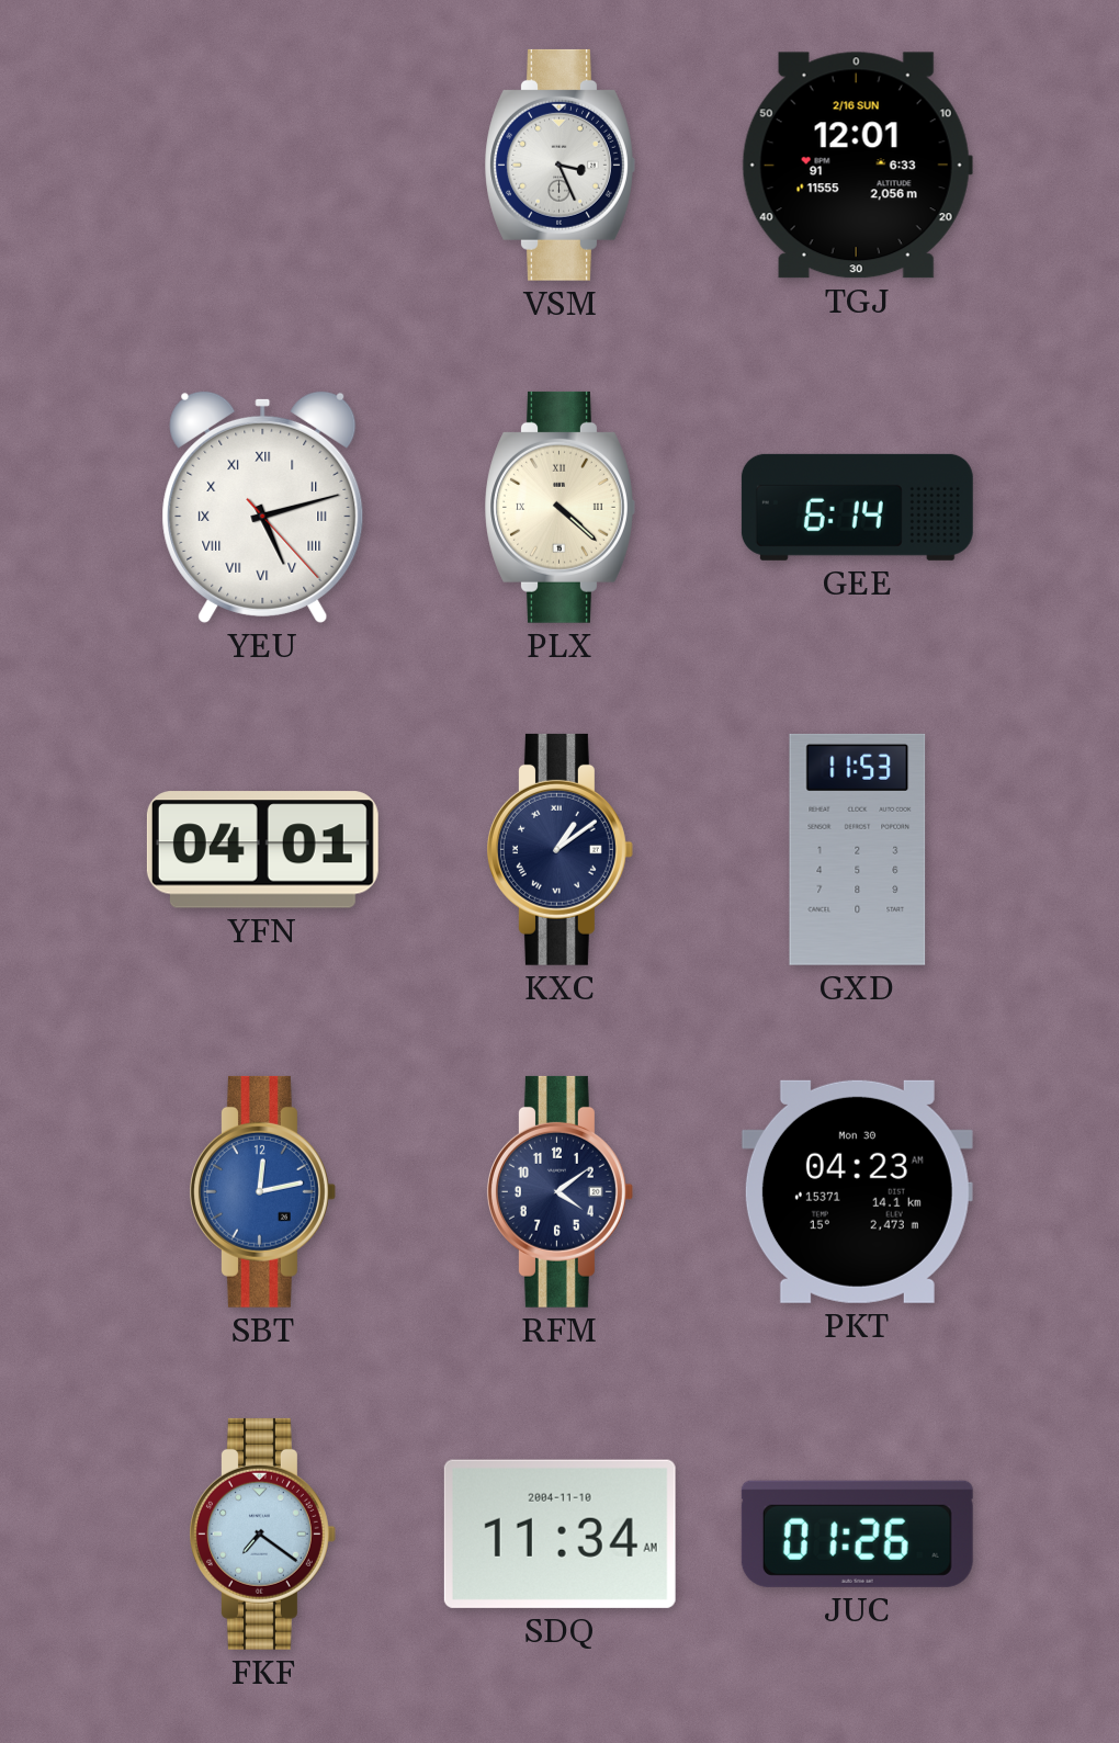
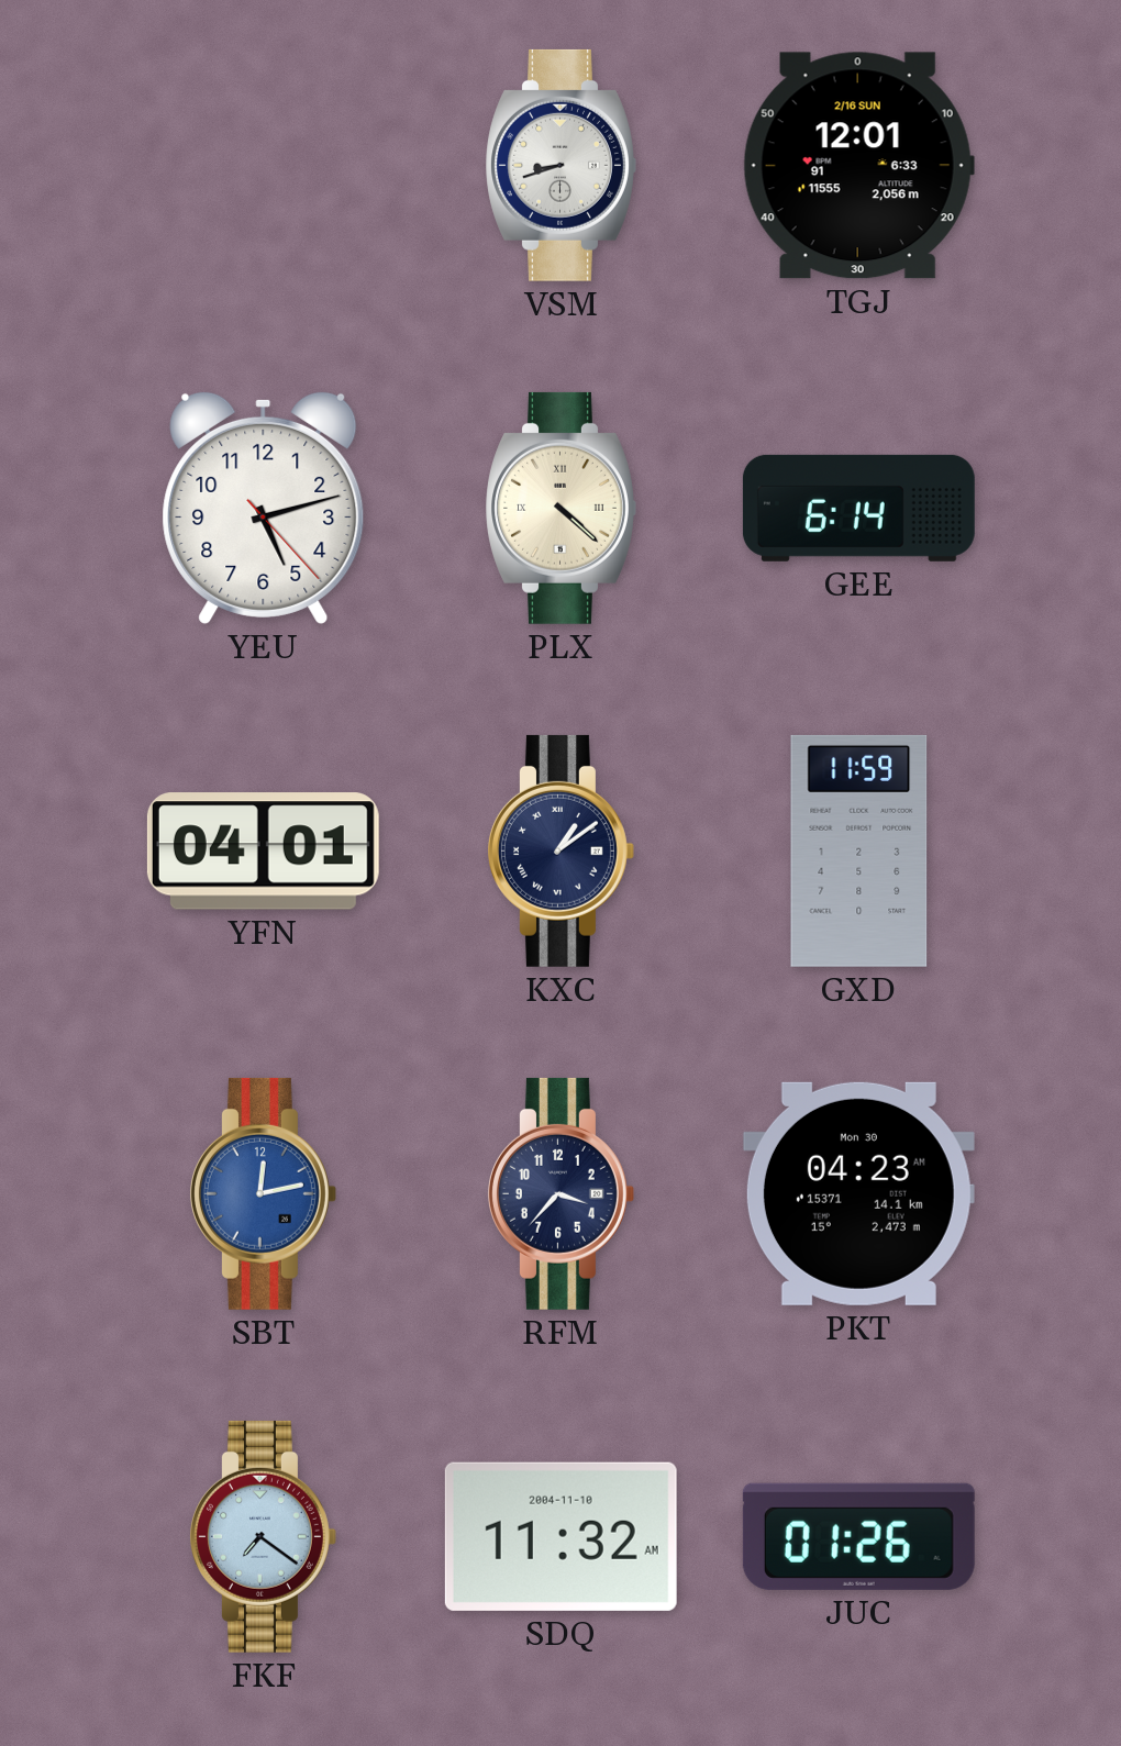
VSM: 3:26 -> 8:42 (560, 165)
YEU numerals: Roman -> Arabic (264, 508)
GXD: 11:53 -> 11:59 (859, 850)
RFM: 4:09 -> 3:37 (560, 1193)
SDQ: 11:34 -> 11:32 (560, 1536)
